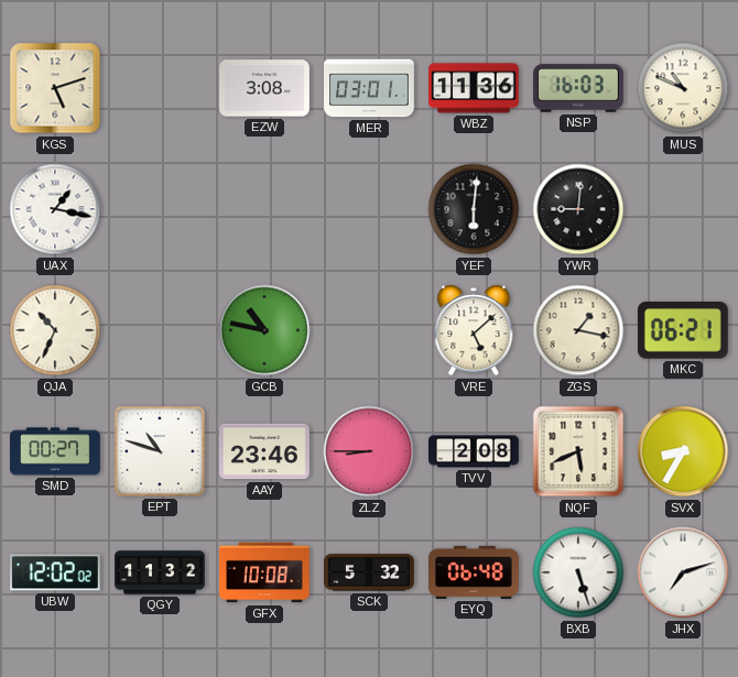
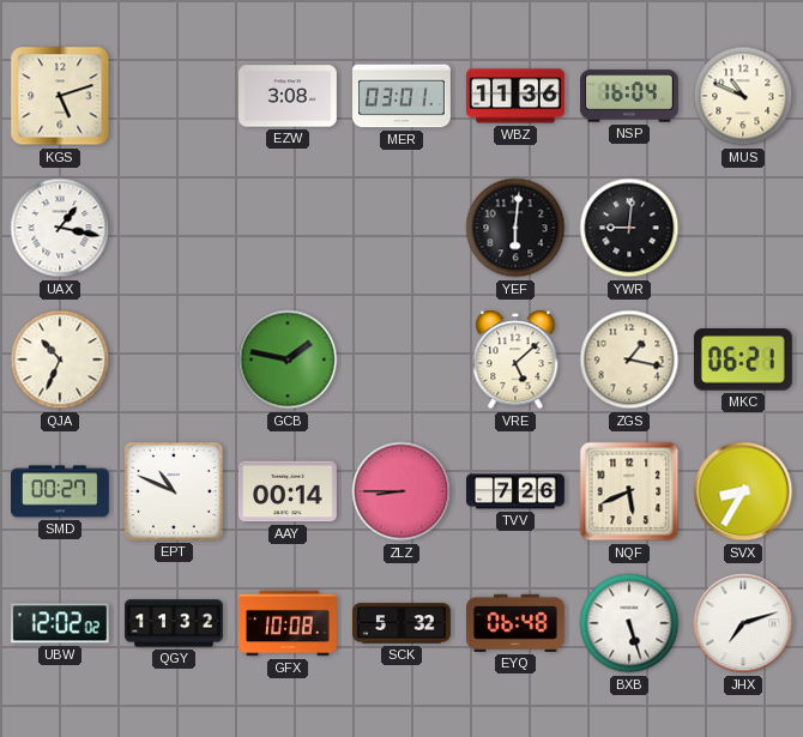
NSP: 16:03 -> 16:04 (630, 96)
GCB: 10:47 -> 1:47 (288, 360)
EPT: 10:48 -> 10:49 (175, 493)
AAY: 23:46 -> 00:14 (289, 491)
TVV: 2:08 -> 7:26 (517, 491)
